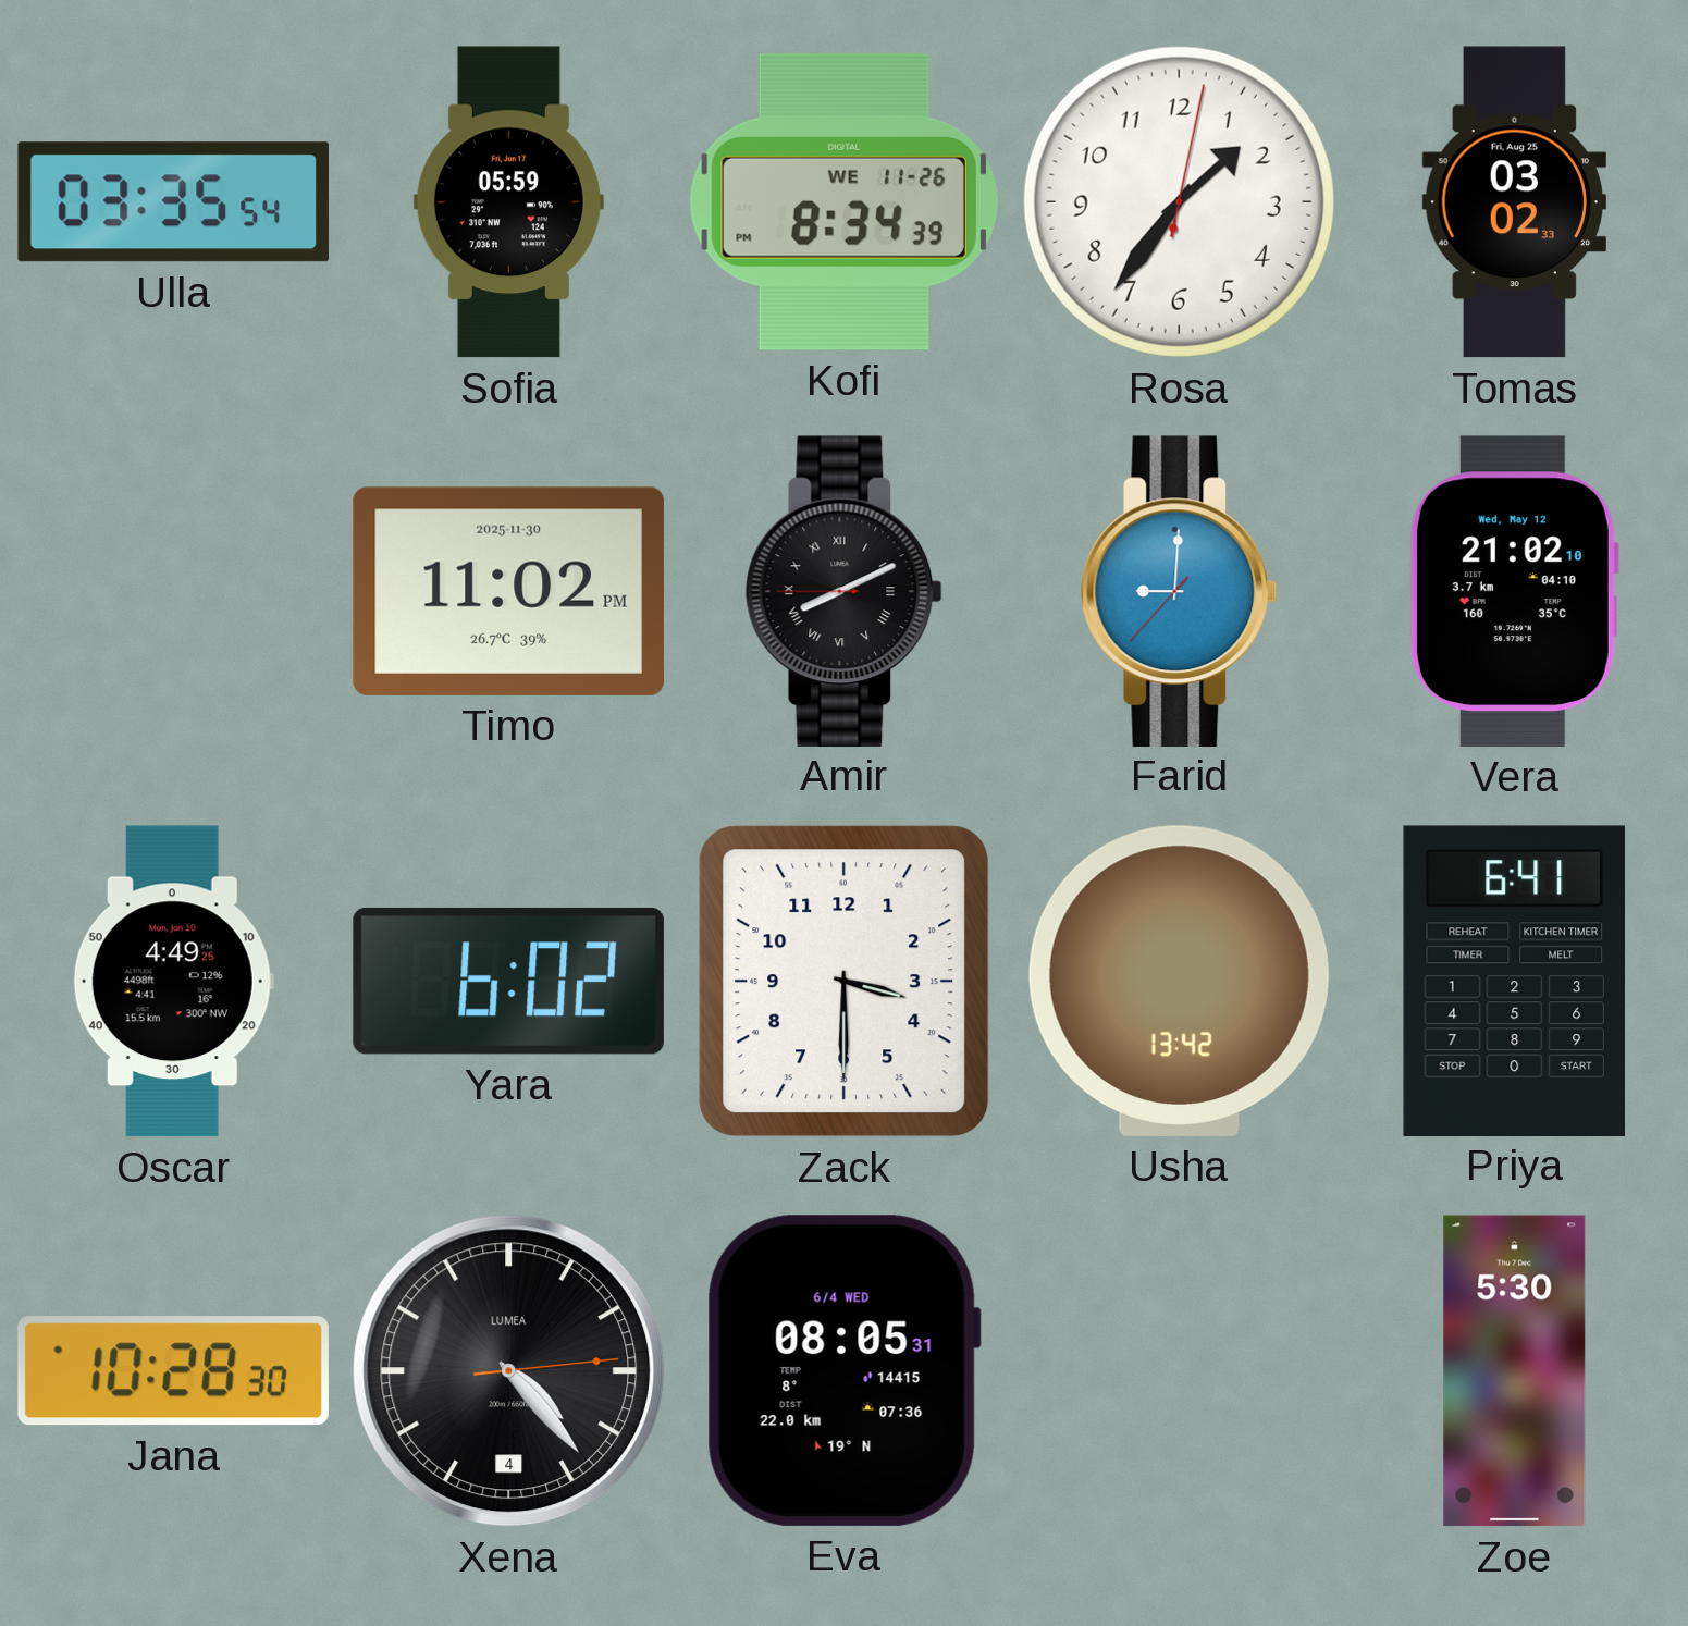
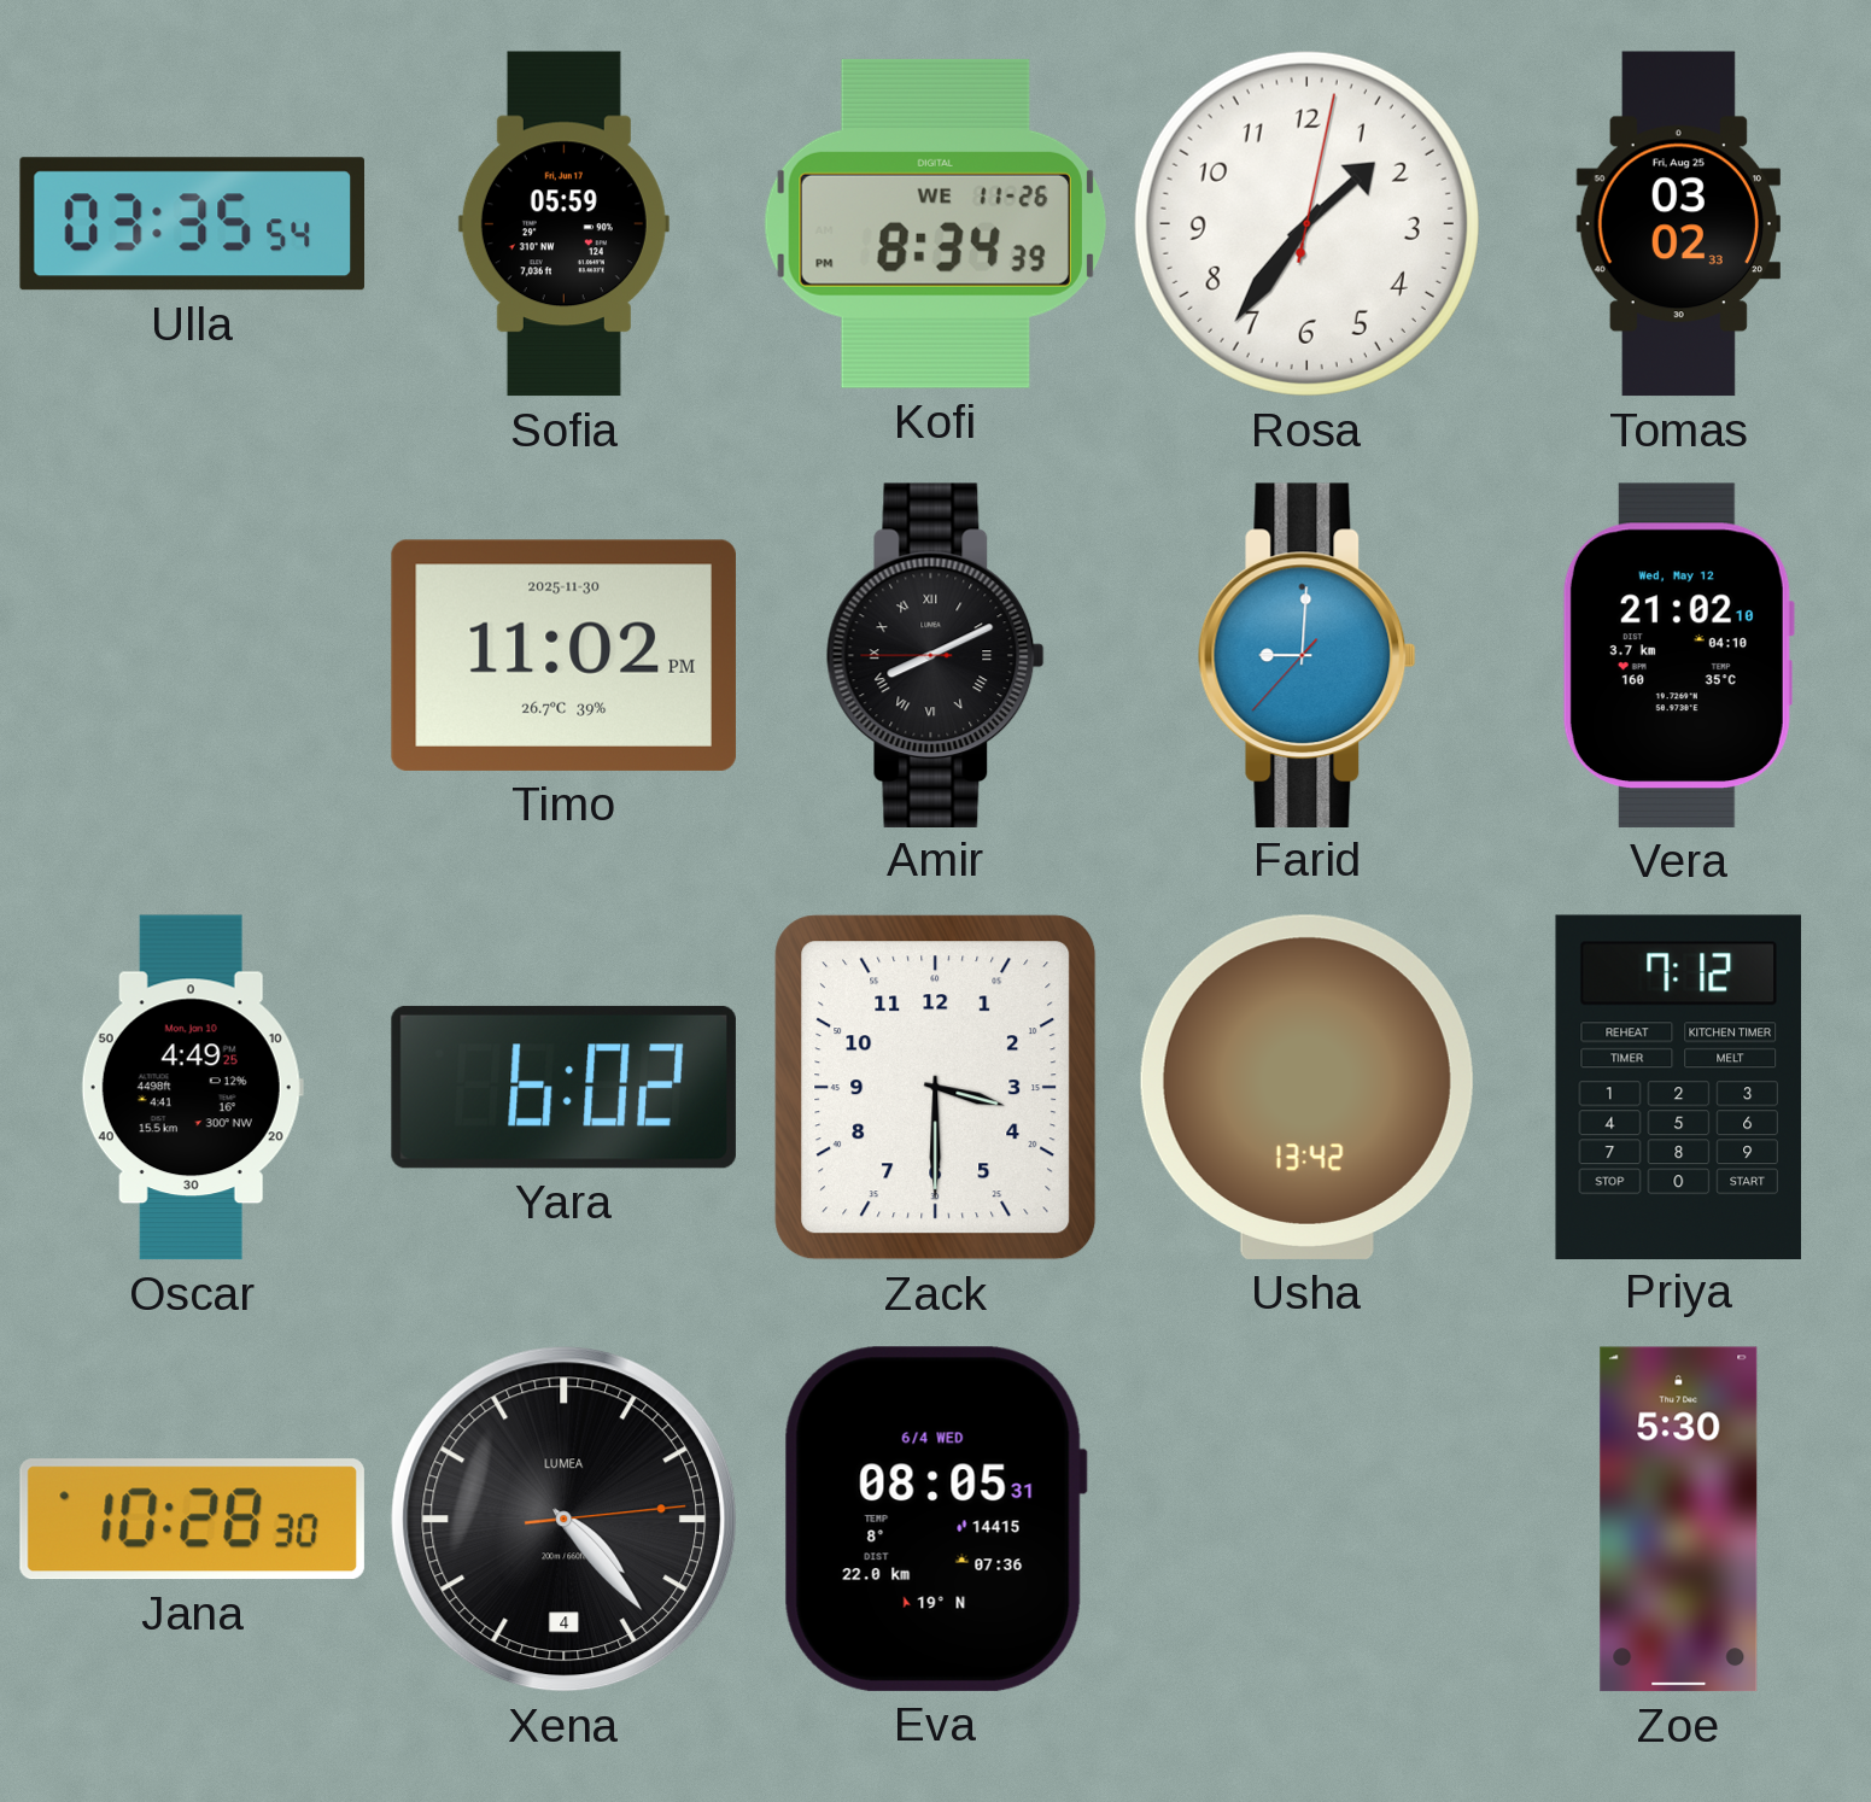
Priya: 6:41 -> 7:12 (1678, 1087)
